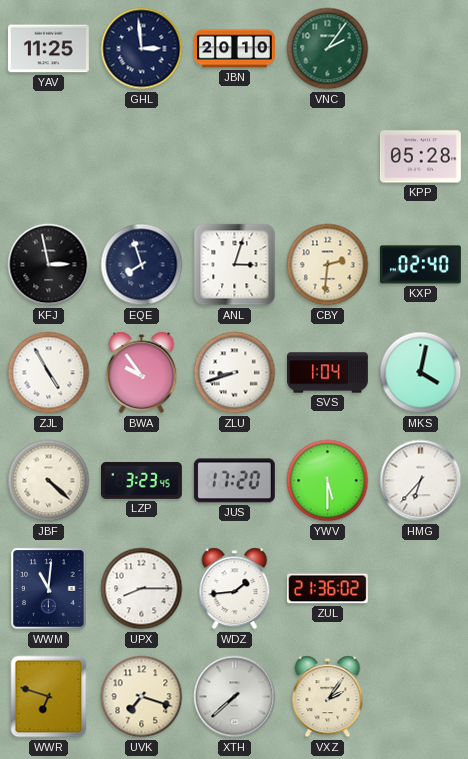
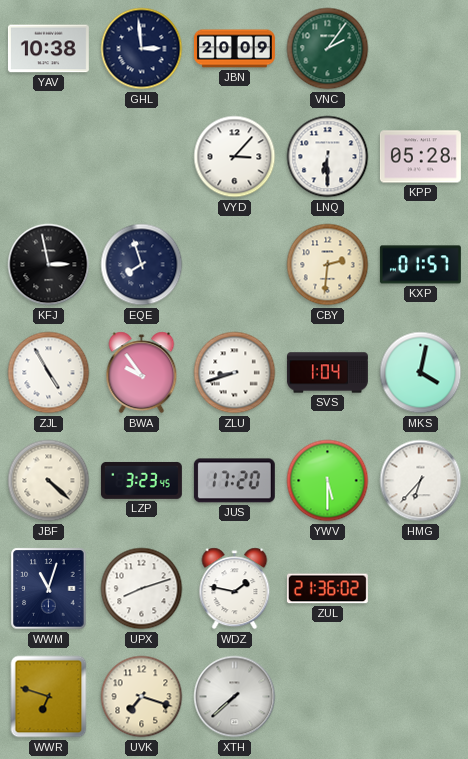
YAV: 11:25 -> 10:38 (48, 49)
JBN: 20:10 -> 20:09 (234, 49)
VYD: none -> 3:07 (235, 157)
LNQ: none -> 6:30 (328, 157)
ANL: 3:03 -> none (235, 265)
KXP: 02:40 -> 01:57 (420, 265)
WWM: 11:01 -> 11:03 (49, 589)
UPX: 8:15 -> 8:12 (142, 589)
WDZ: 1:44 -> 1:47 (235, 589)
VXZ: 2:06 -> none (328, 697)
